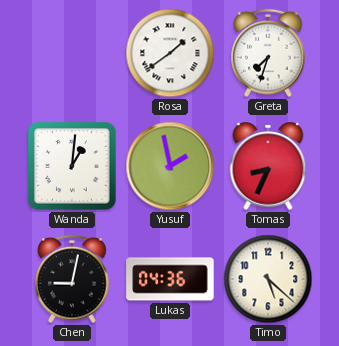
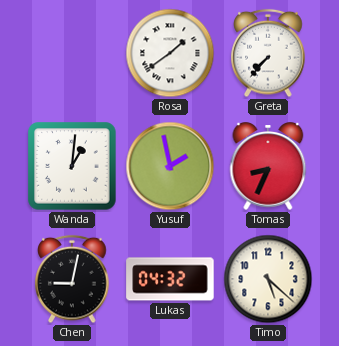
Greta: 7:33 -> 7:37 (268, 53)
Lukas: 04:36 -> 04:32 (170, 279)
